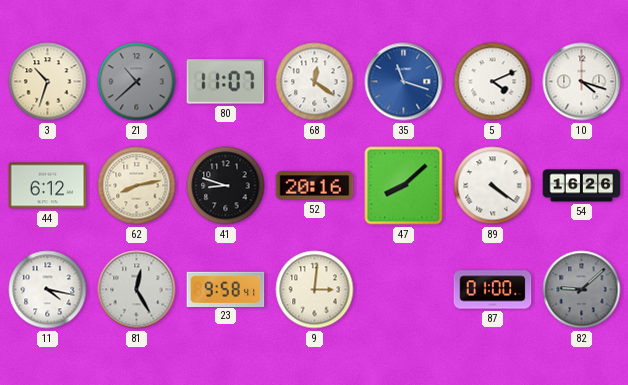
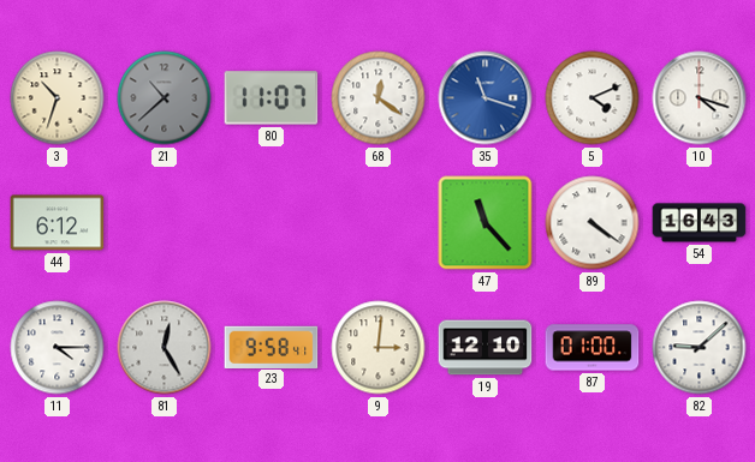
62: 8:13 -> none (137, 186)
41: 8:48 -> none (226, 186)
52: 20:16 -> none (315, 186)
47: 8:08 -> 11:23 (486, 223)
54: 16:26 -> 16:43 (700, 223)
11: 4:17 -> 4:15 (58, 348)
19: none -> 12:10 (486, 348)
82 dial: grey -> white (700, 348)
